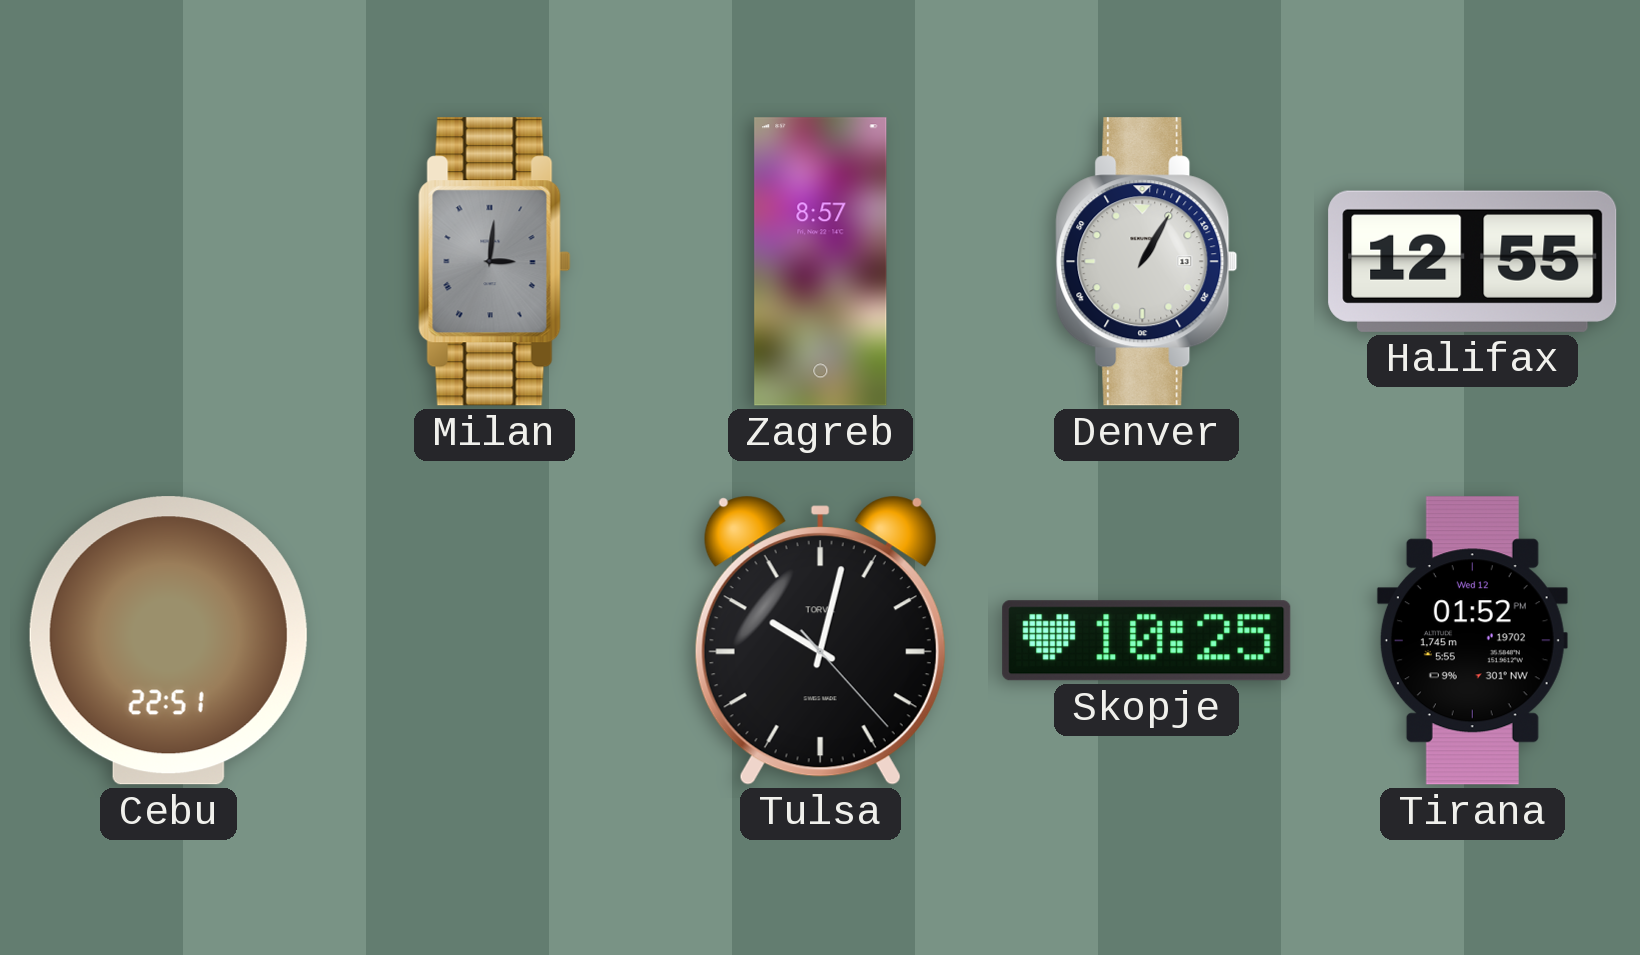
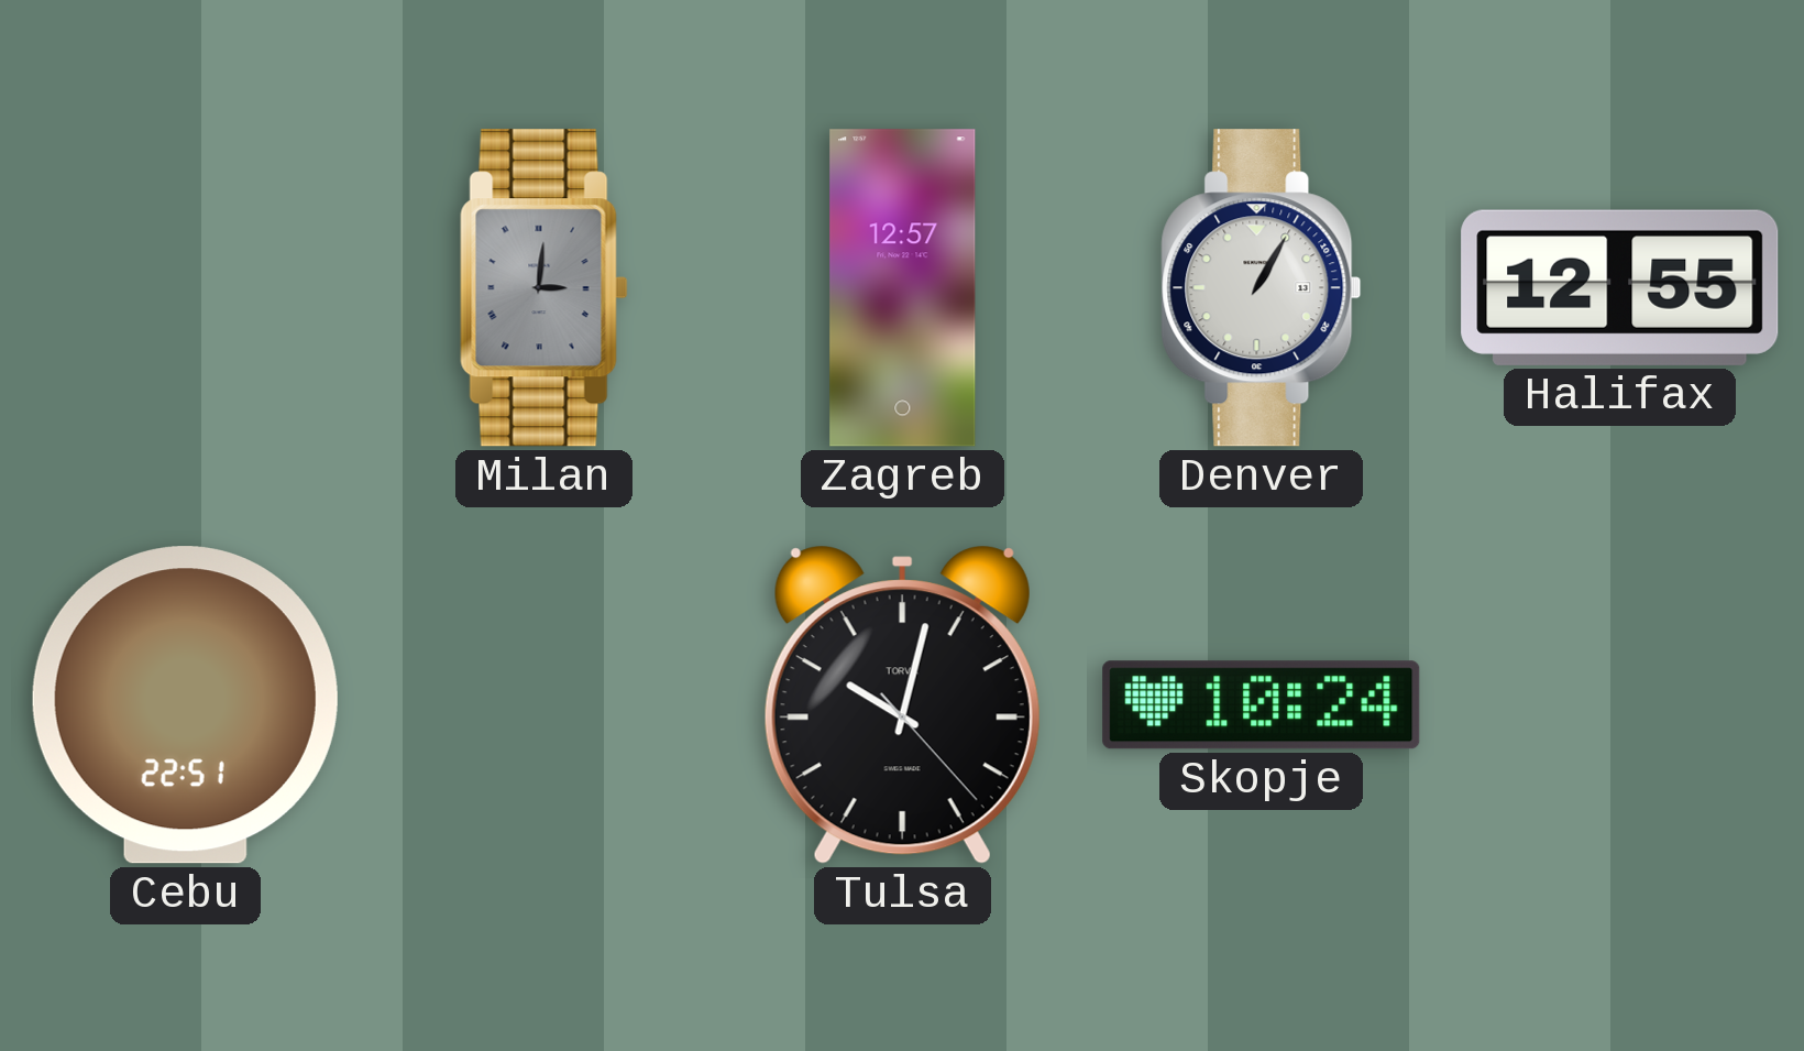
Zagreb: 8:57 -> 12:57 (903, 288)
Skopje: 10:25 -> 10:24 (1262, 705)
Tirana: 01:52 -> none (1472, 641)
